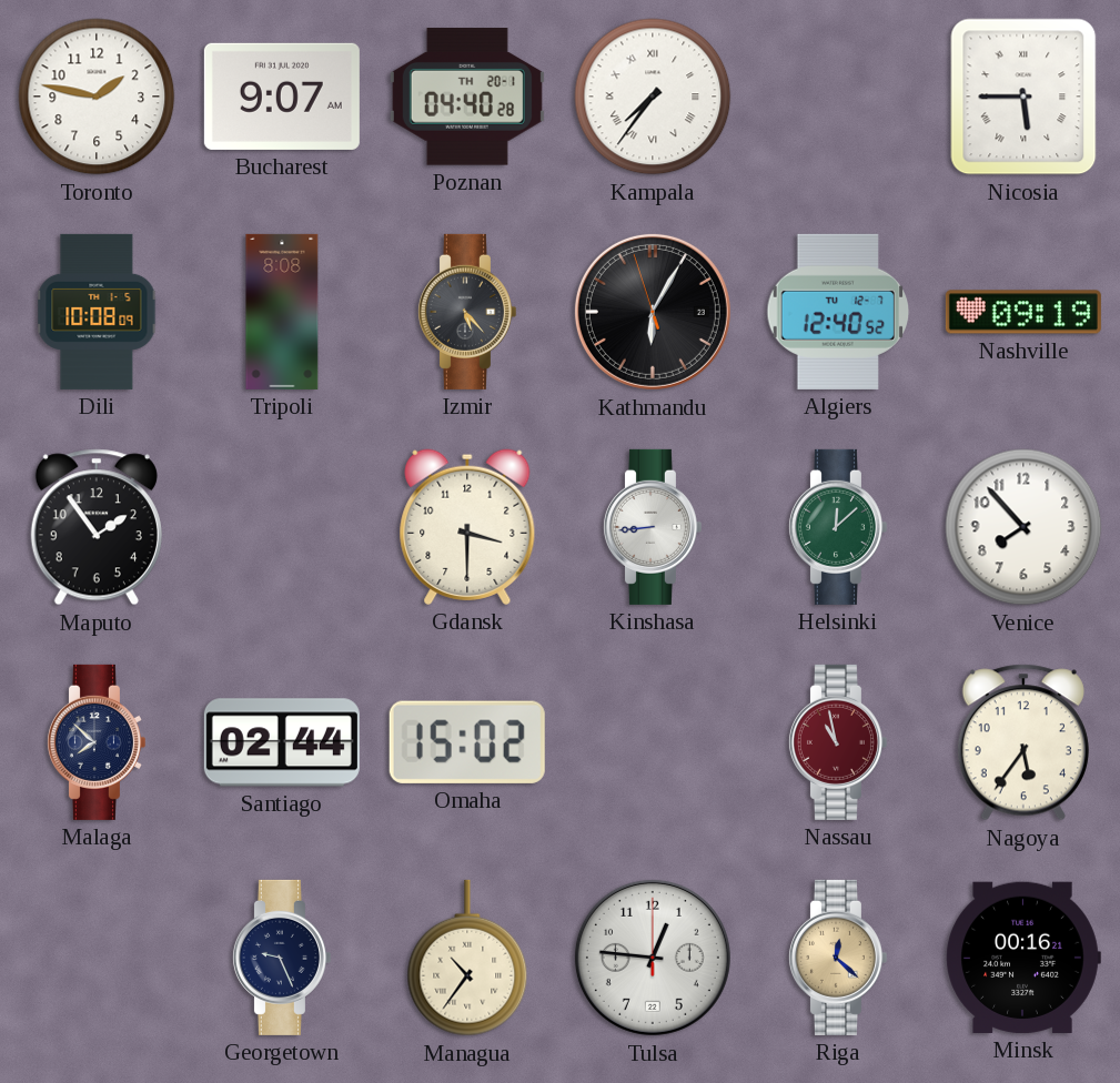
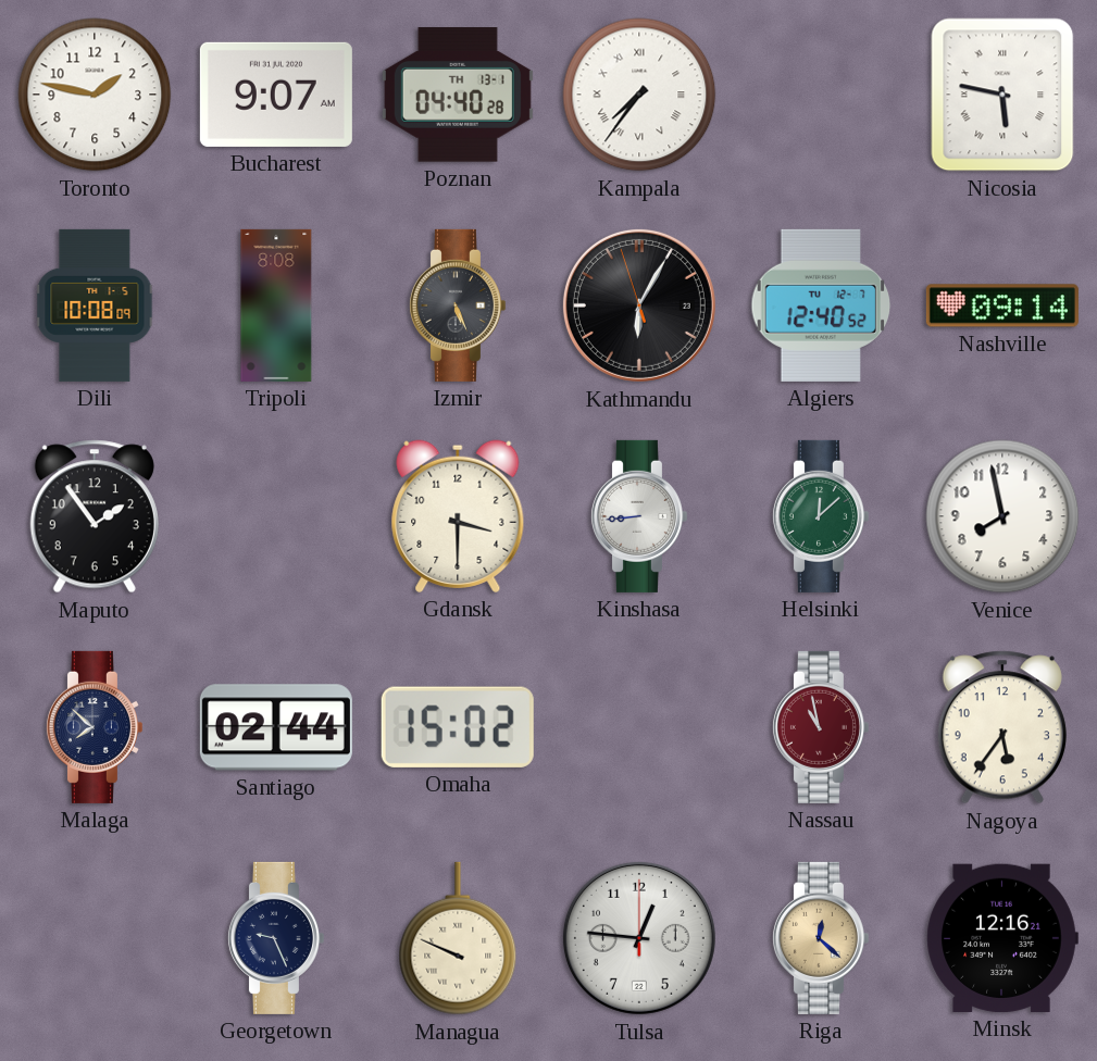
Poznan date: TH 20-1 -> TH 13-1 (458, 95)
Nicosia: 5:45 -> 5:47 (1002, 95)
Izmir: 5:23 -> 5:26 (457, 305)
Nashville: 09:19 -> 09:14 (1002, 305)
Venice: 7:53 -> 7:58 (1002, 516)
Managua: 10:36 -> 9:49 (458, 938)
Minsk: 00:16 -> 12:16 (1002, 938)
